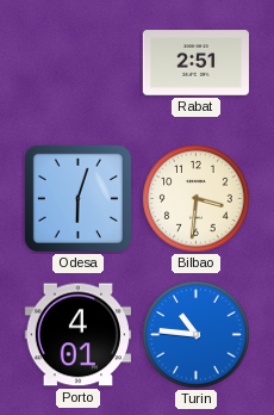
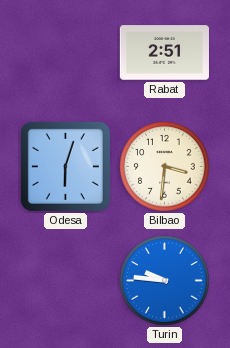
Porto: 4:01 -> none (77, 335)
Turin: 10:46 -> 9:46 (165, 281)
